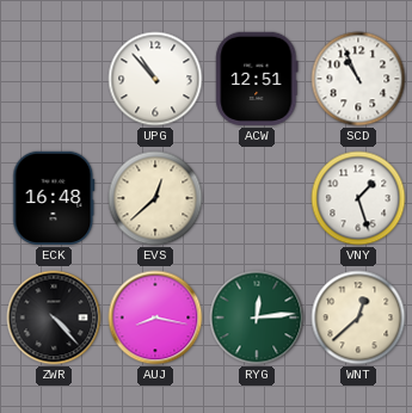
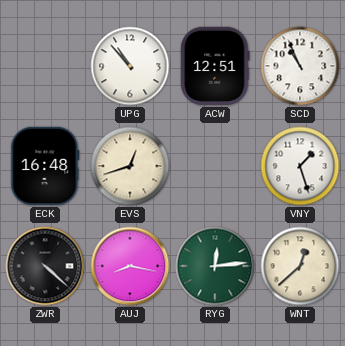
EVS: 12:38 -> 12:42 (130, 166)
ZWR: 4:23 -> 4:22 (45, 266)
